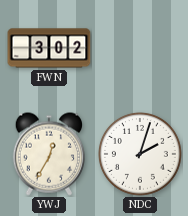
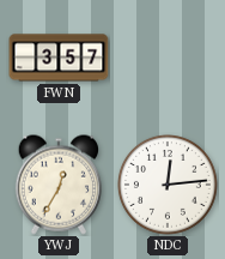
FWN: 3:02 -> 3:57 (59, 58)
NDC: 2:03 -> 12:14 (168, 185)
